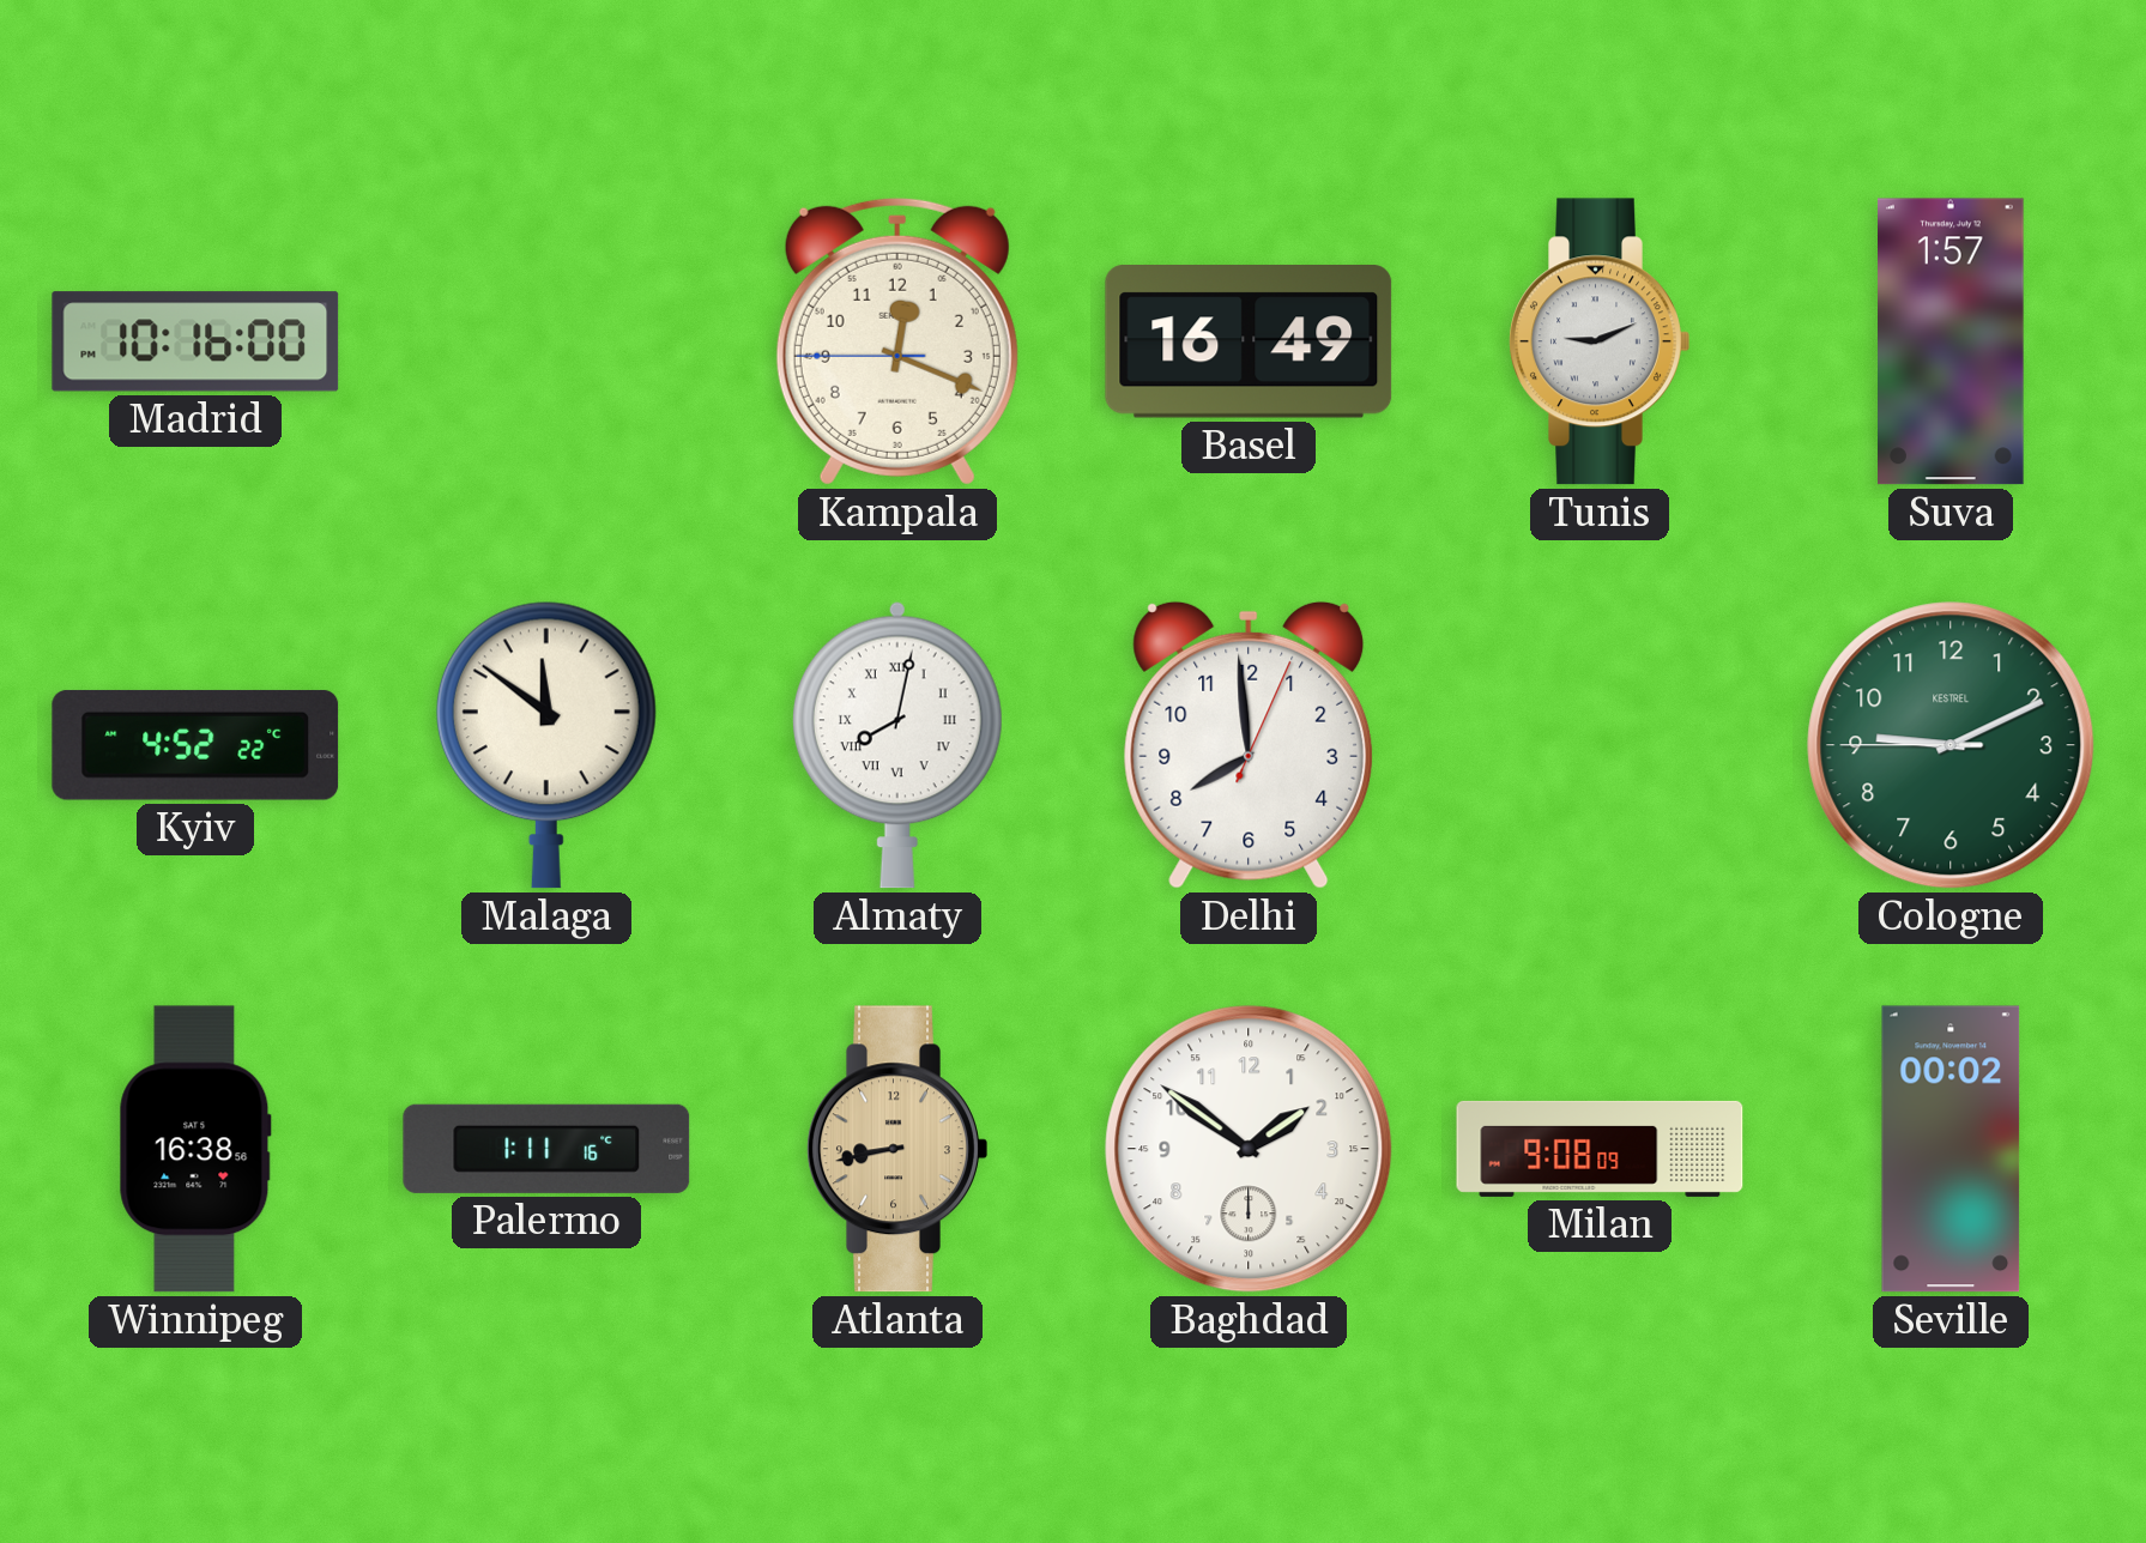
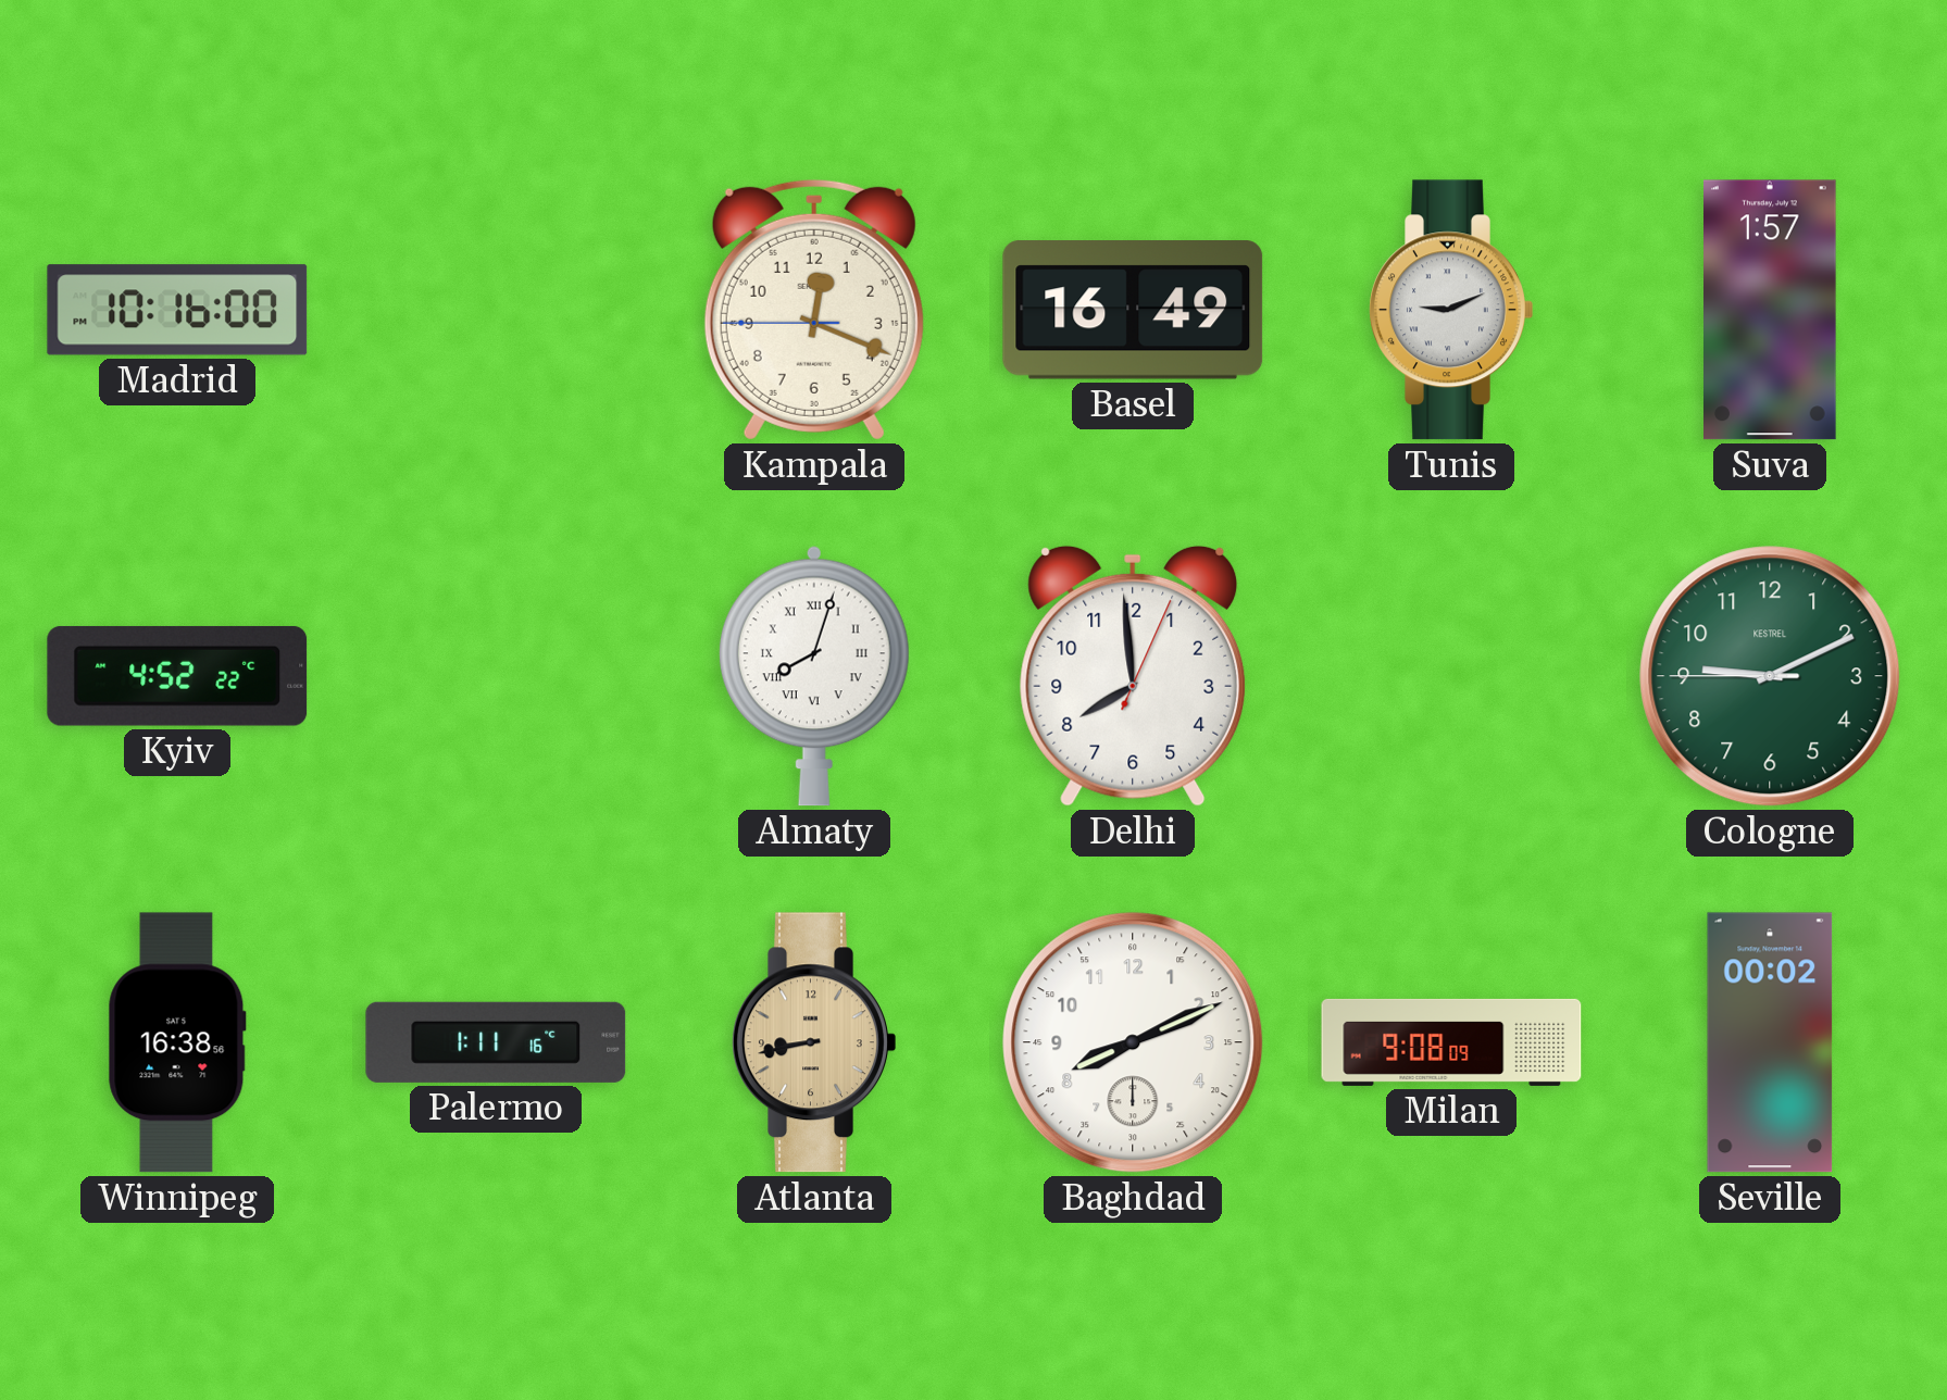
Malaga: 11:51 -> none (546, 745)
Almaty: 8:02 -> 8:03 (814, 676)
Baghdad: 1:51 -> 8:11 (1133, 1042)
